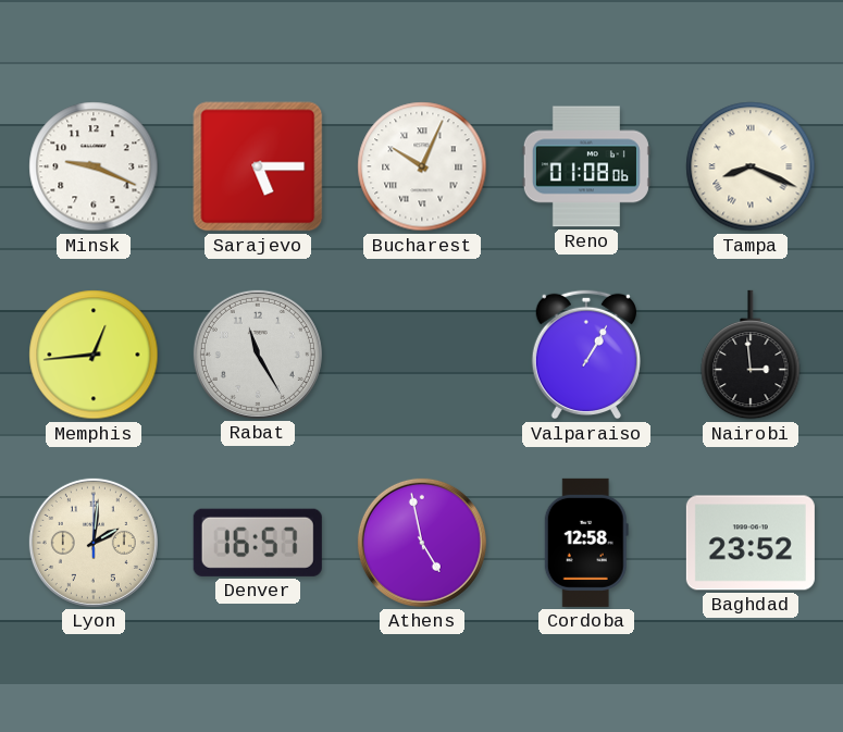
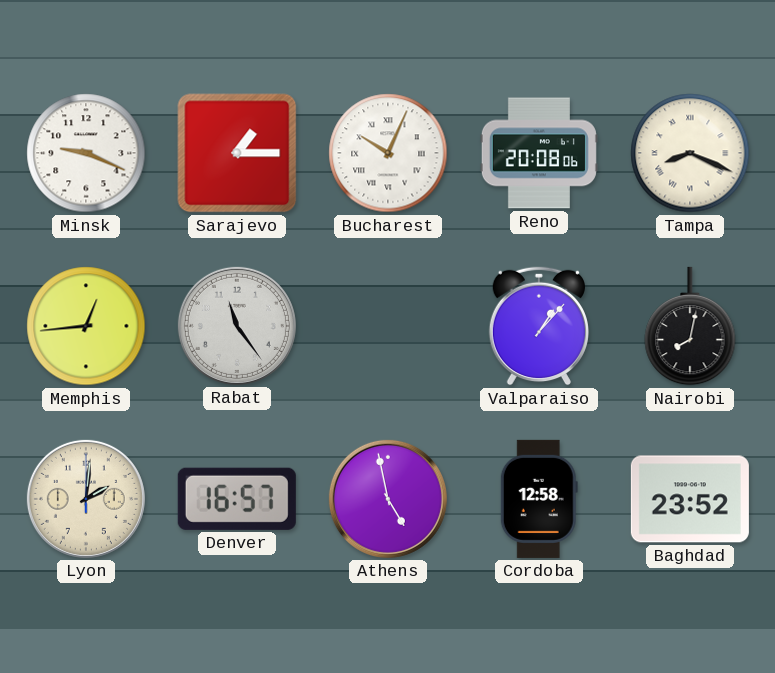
Sarajevo: 5:15 -> 1:15 (237, 153)
Reno: 01:08 -> 20:08 (539, 153)
Rabat: 11:25 -> 11:24 (237, 326)
Valparaiso: 1:05 -> 1:07 (539, 326)
Nairobi: 2:59 -> 8:02 (690, 326)
